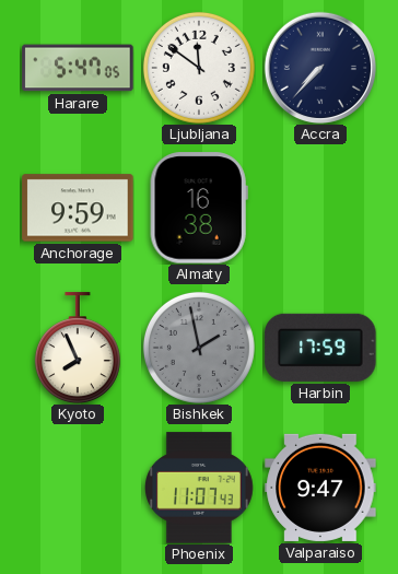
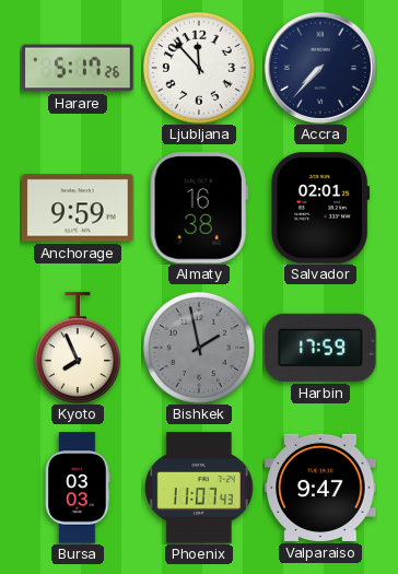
Harare: 5:47 -> 5:17 (78, 68)
Ljubljana: 11:51 -> 11:53 (199, 68)
Salvador: none -> 02:01 (320, 208)
Bursa: none -> 03:03 (78, 488)
